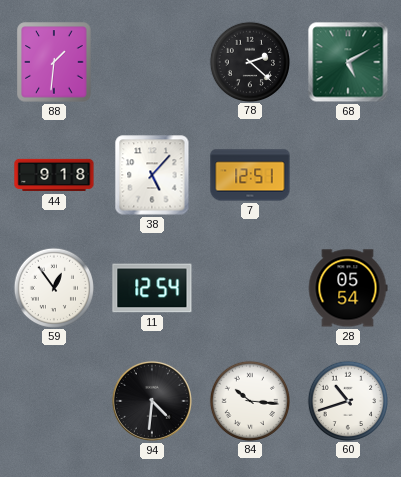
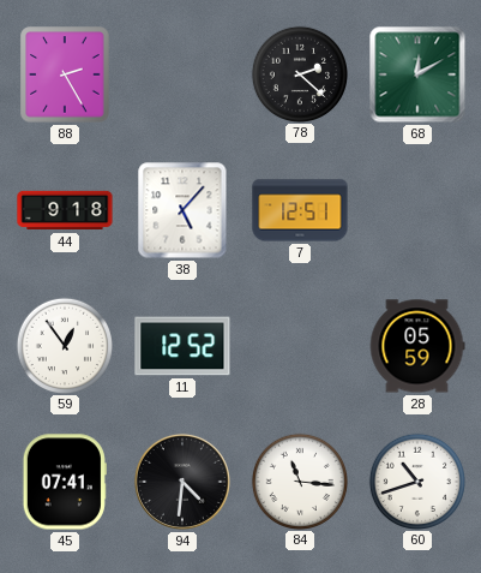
88: 1:31 -> 2:25 (65, 74)
68: 5:10 -> 12:10 (417, 74)
11: 12:54 -> 12:52 (182, 346)
28: 05:54 -> 05:59 (417, 346)
45: none -> 07:41 (65, 482)
84: 10:16 -> 11:16 (299, 481)
